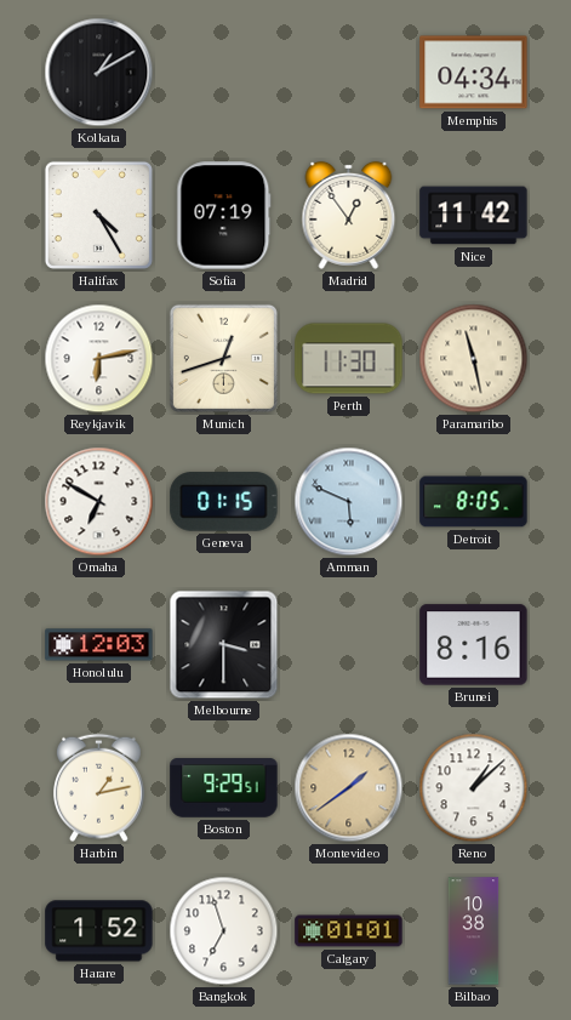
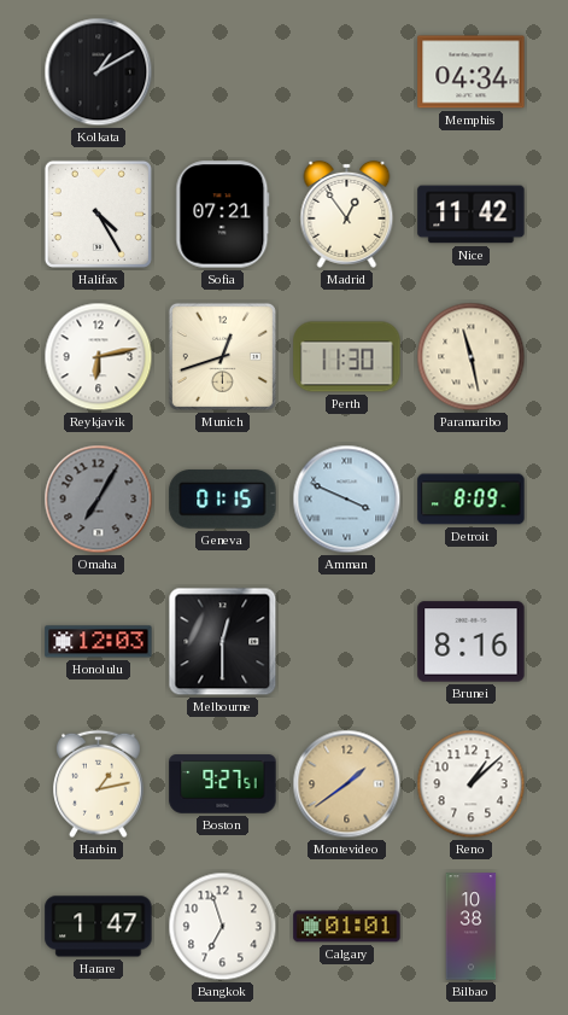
Sofia: 07:19 -> 07:21 (223, 215)
Omaha: 6:50 -> 7:05 (99, 500)
Omaha dial: white -> grey (99, 500)
Amman: 5:49 -> 3:49 (347, 500)
Detroit: 8:05 -> 8:09 (472, 500)
Melbourne: 3:30 -> 12:30 (223, 642)
Boston: 9:29 -> 9:27 (223, 784)
Harare: 1:52 -> 1:47 (99, 927)
